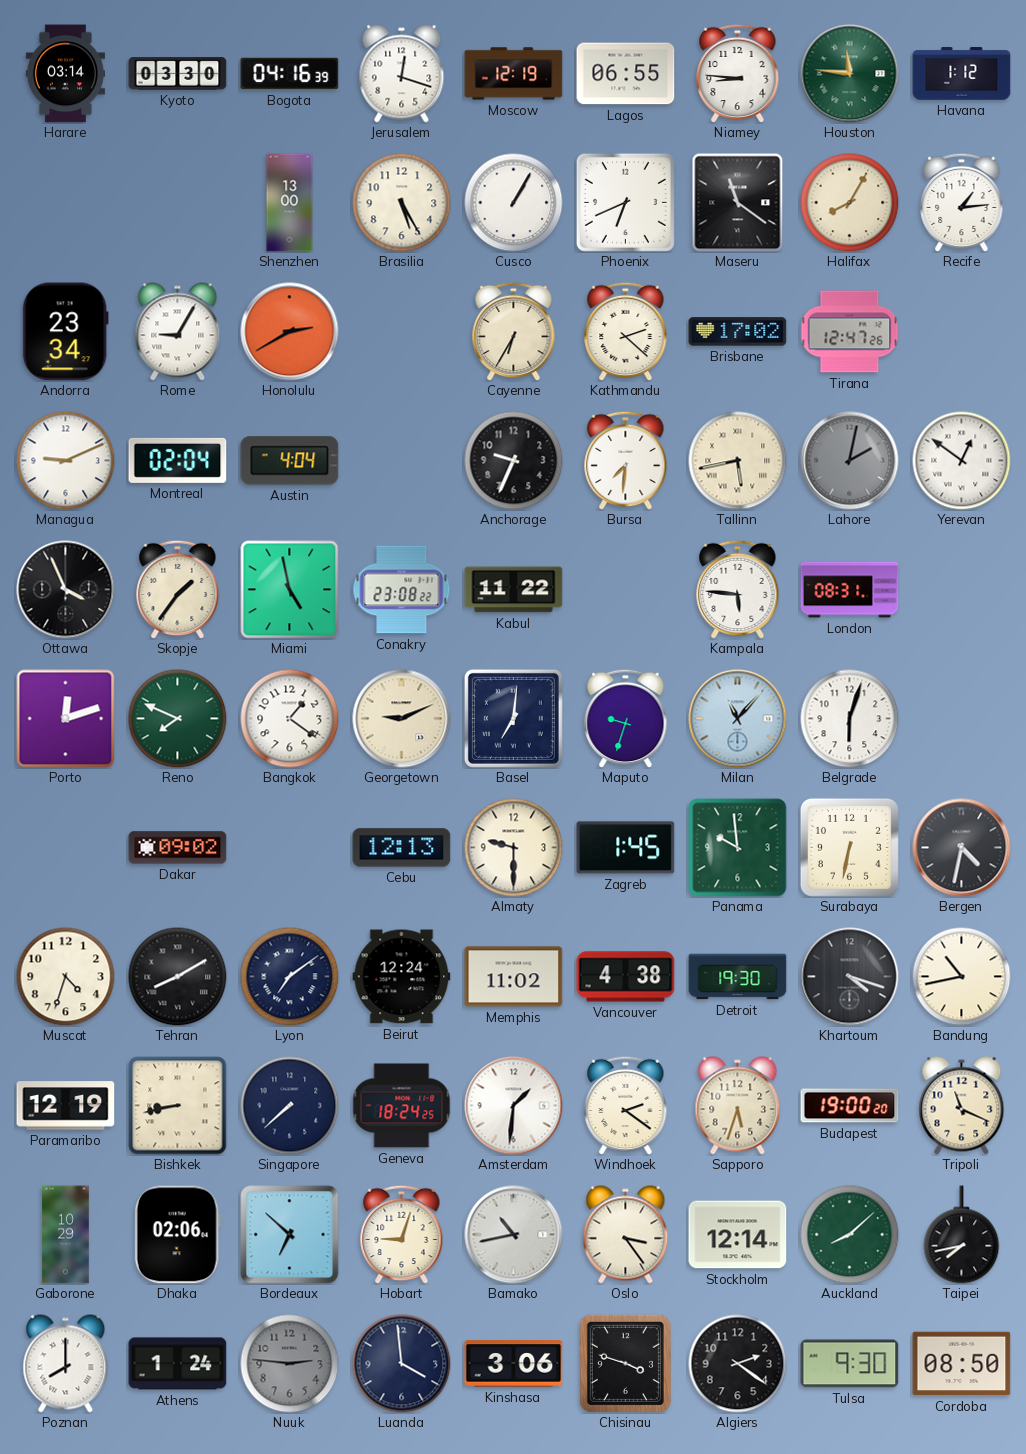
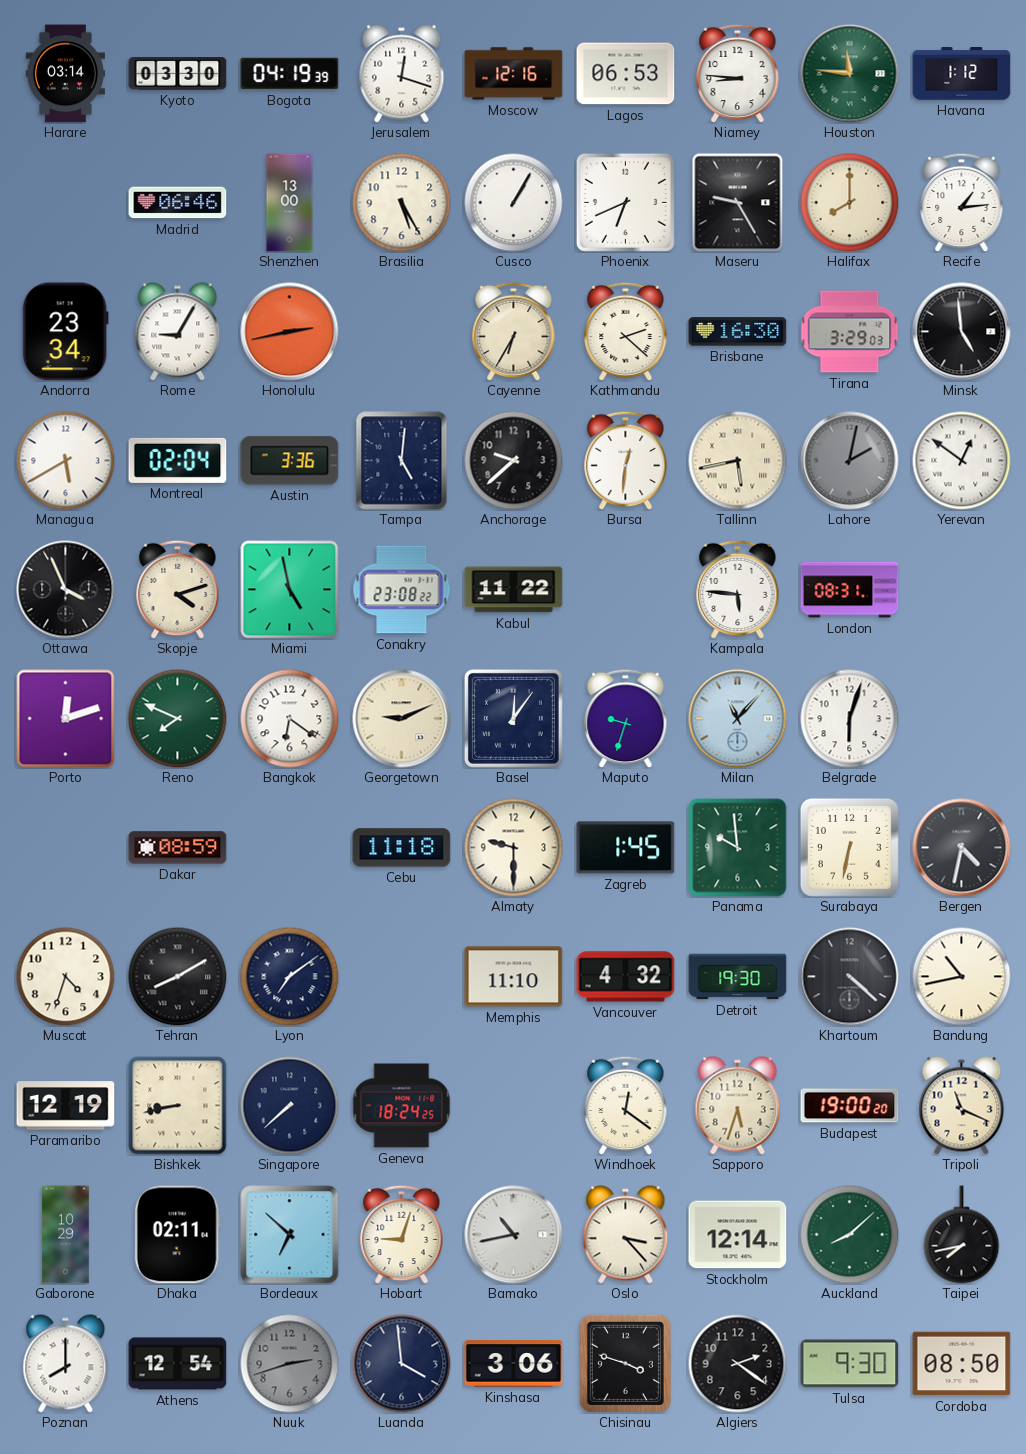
Bogota: 04:16 -> 04:19 (290, 74)
Moscow: 12:19 -> 12:16 (514, 74)
Lagos: 06:55 -> 06:53 (626, 74)
Madrid: none -> 06:46 (178, 203)
Maseru: 11:21 -> 9:25 (738, 203)
Halifax: 8:05 -> 8:00 (850, 203)
Honolulu: 2:40 -> 2:43 (290, 332)
Brisbane: 17:02 -> 16:30 (738, 332)
Tirana: 12:47 -> 3:29 (850, 332)
Minsk: none -> 4:59 (962, 332)
Managua: 9:11 -> 5:40 (66, 461)
Austin: 4:04 -> 3:36 (290, 461)
Tampa: none -> 5:01 (402, 461)
Anchorage: 9:34 -> 9:38 (514, 461)
Bursa: 7:31 -> 12:31 (626, 460)
Skopje: 1:36 -> 4:12 (178, 589)
Bangkok: 1:21 -> 6:21 (290, 719)
Basel: 7:01 -> 12:06 (513, 718)
Dakar: 09:02 -> 08:59 (178, 848)
Cebu: 12:13 -> 11:18 (402, 848)
Beirut: 12:24 -> none (402, 977)
Memphis: 11:02 -> 11:10 (514, 977)
Vancouver: 4:38 -> 4:32 (626, 977)
Khartoum: 4:18 -> 4:22 (850, 977)
Amsterdam: 1:31 -> none (514, 1106)
Windhoek: 2:21 -> 12:21 (626, 1105)
Dhaka: 02:06 -> 02:11 (177, 1235)
Oslo: 3:24 -> 3:23 (626, 1235)
Athens: 1:24 -> 12:54 (178, 1364)
Nuuk: 2:46 -> 2:42 (290, 1364)
